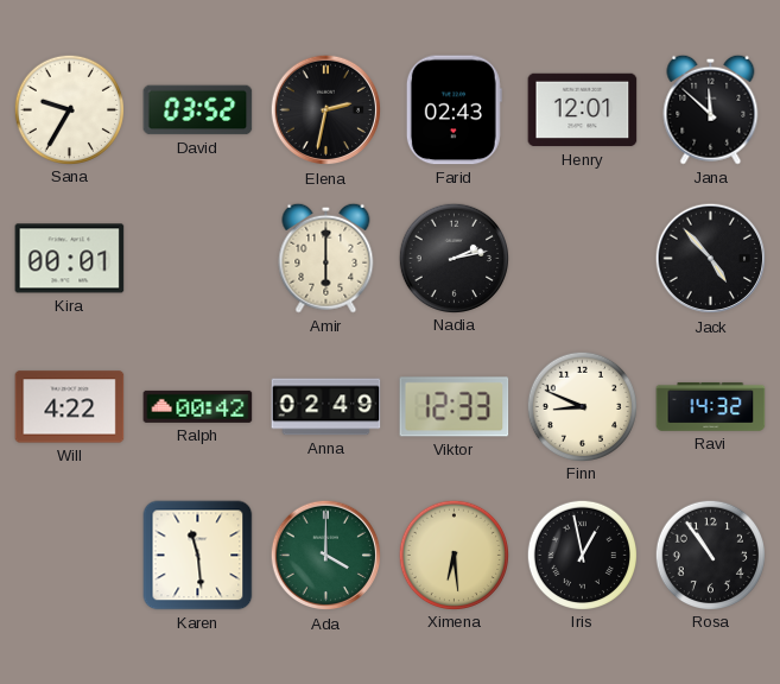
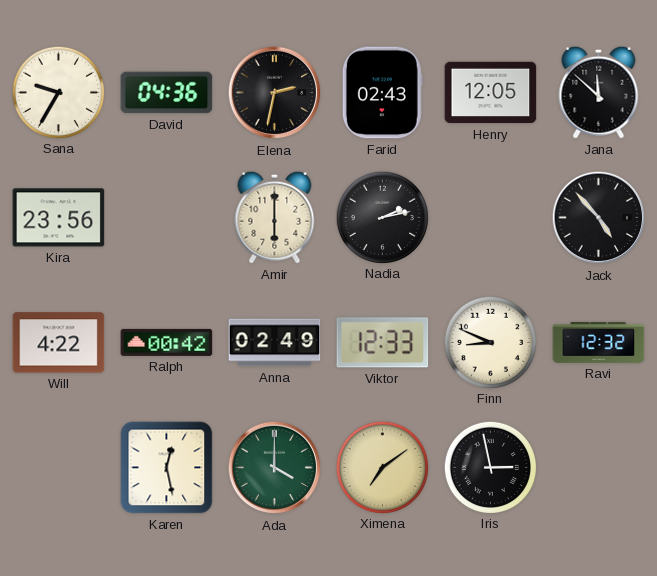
David: 03:52 -> 04:36 (167, 93)
Henry: 12:01 -> 12:05 (491, 93)
Kira: 00:01 -> 23:56 (59, 218)
Ravi: 14:32 -> 12:32 (599, 342)
Karen: 11:29 -> 12:28 (167, 468)
Ximena: 6:29 -> 7:09 (382, 467)
Iris: 12:58 -> 2:58 (490, 467)
Rosa: 10:54 -> none (710, 555)
